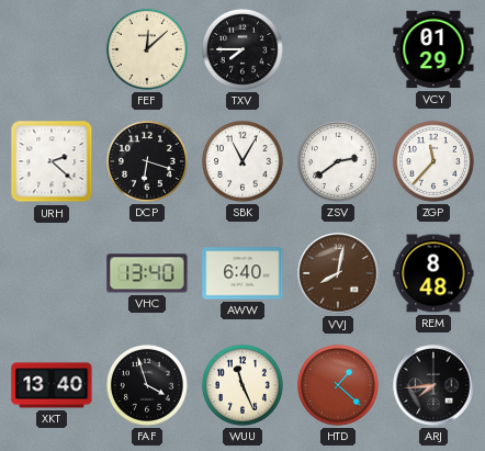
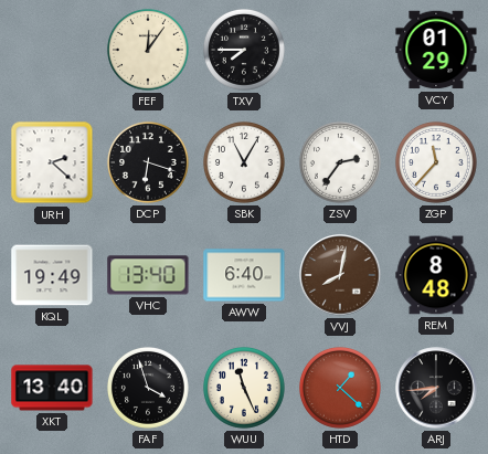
FEF: 12:08 -> 12:06 (148, 50)
ZSV: 2:39 -> 2:36 (340, 162)
KQL: none -> 19:49 (52, 275)
